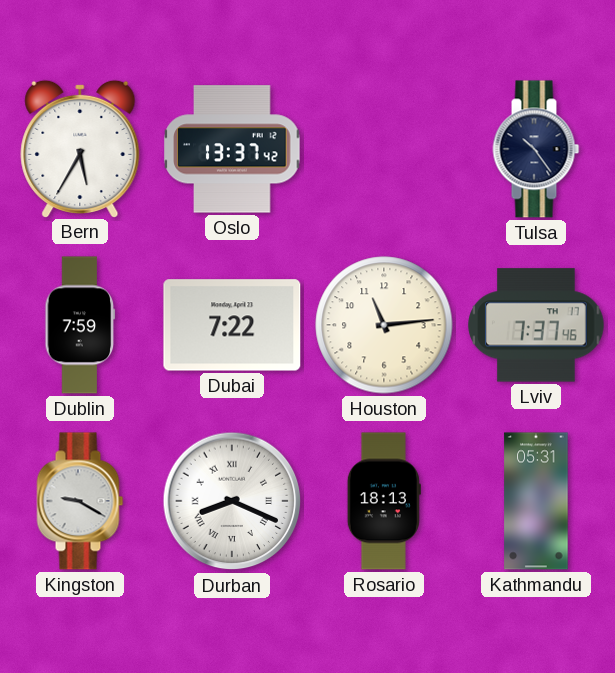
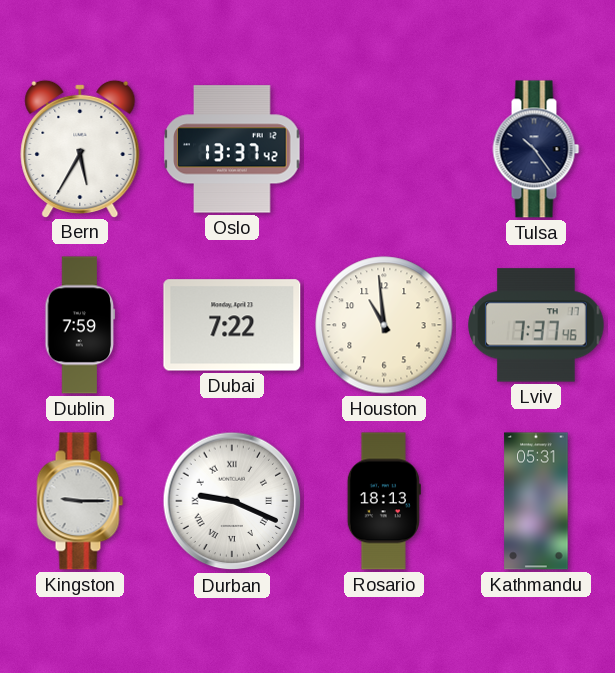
Houston: 11:14 -> 10:59 (384, 325)
Kingston: 9:20 -> 9:15 (80, 501)
Durban: 8:19 -> 9:19 (232, 501)
